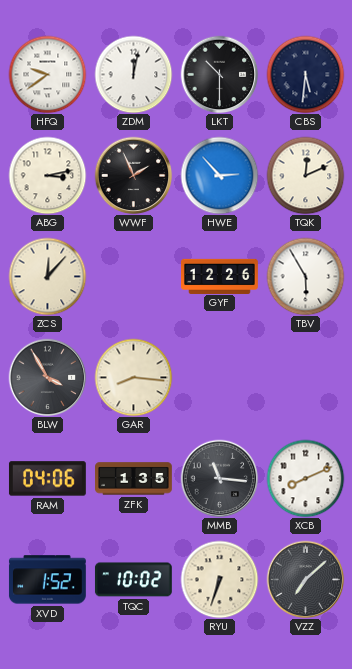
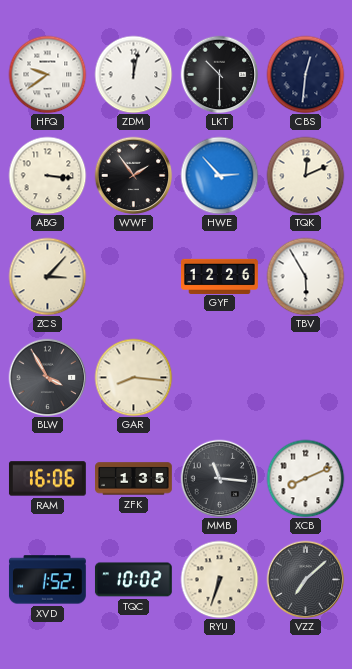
CBS: 5:31 -> 12:31 (305, 74)
ABG: 3:13 -> 3:16 (47, 175)
WWF: 1:56 -> 1:54 (133, 175)
ZCS: 12:07 -> 3:07 (47, 276)
RAM: 04:06 -> 16:06 (48, 479)
